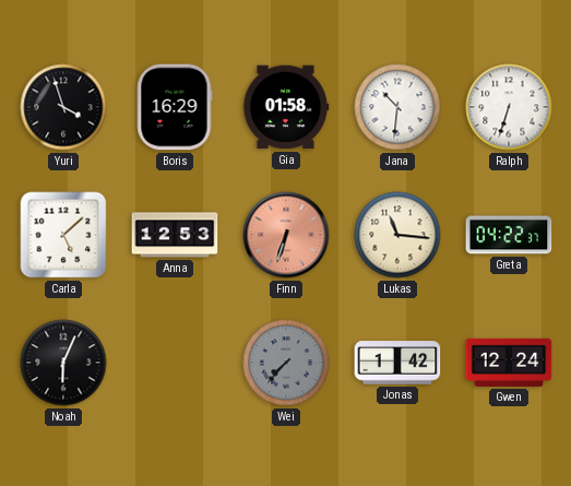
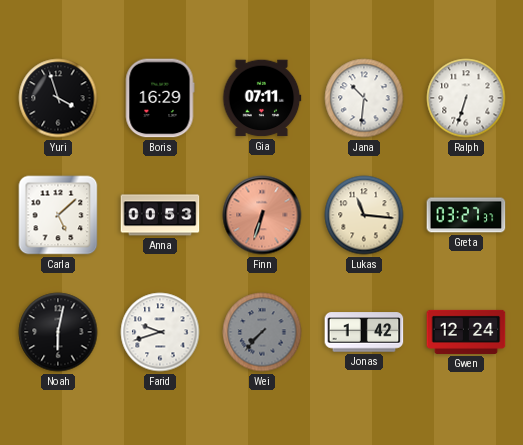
Gia: 01:58 -> 07:11 (262, 98)
Anna: 12:53 -> 00:53 (160, 215)
Greta: 04:22 -> 03:27 (466, 215)
Noah: 6:04 -> 6:02 (58, 332)
Farid: none -> 9:42 (160, 332)
